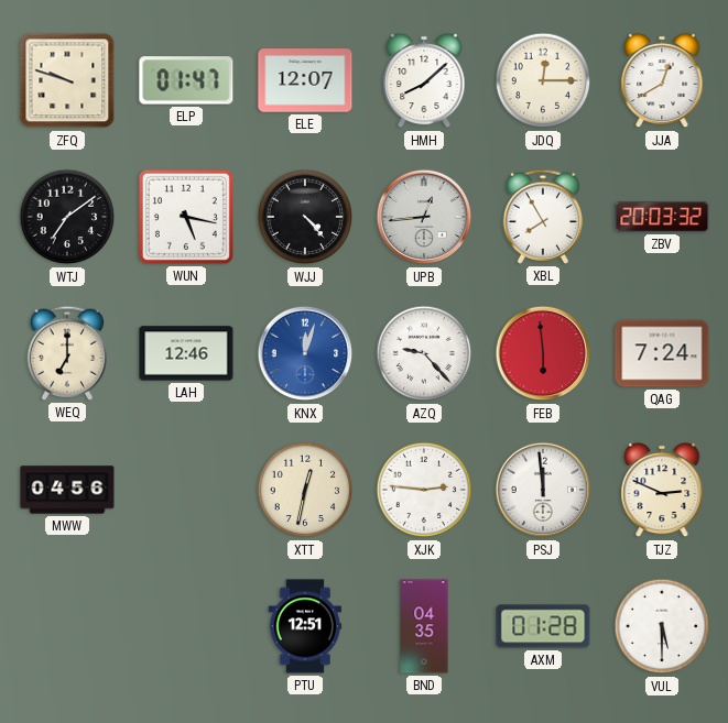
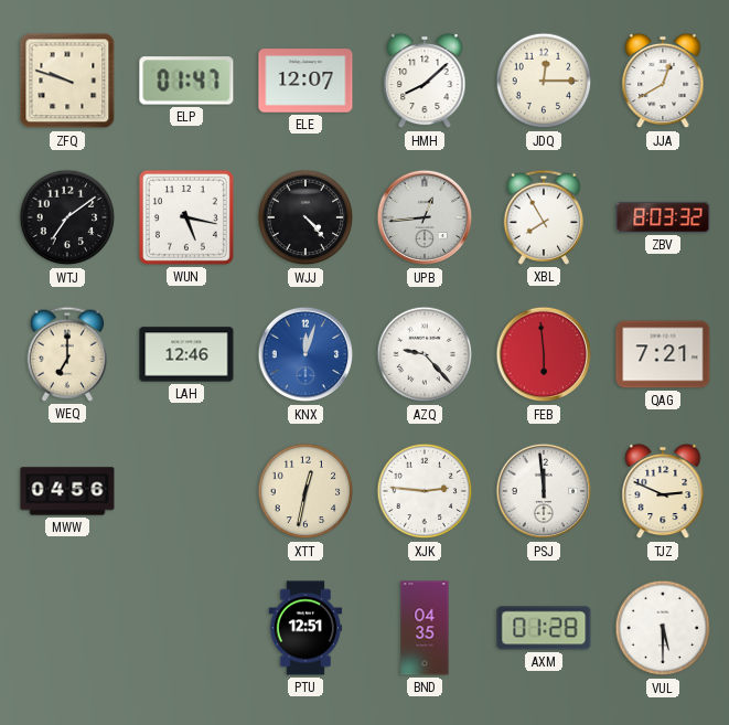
ZBV: 20:03 -> 8:03 (663, 217)
QAG: 7:24 -> 7:21 (663, 354)
